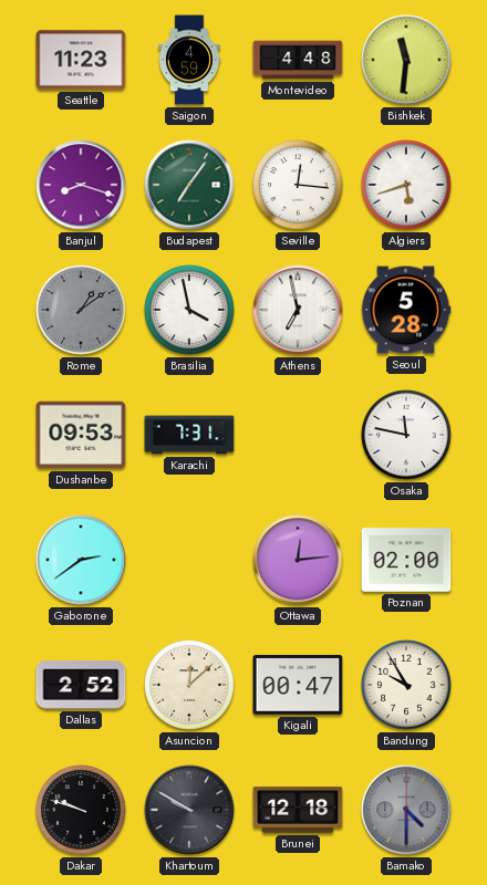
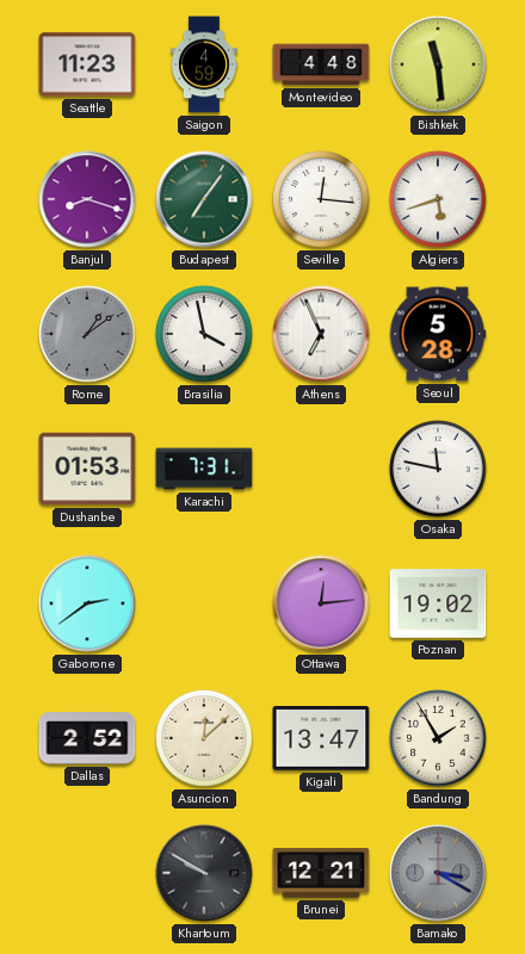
Bishkek: 11:31 -> 11:29 (438, 64)
Athens: 6:58 -> 6:56 (321, 334)
Dushanbe: 09:53 -> 01:53 (87, 469)
Poznan: 02:00 -> 19:02 (438, 603)
Kigali: 00:47 -> 13:47 (321, 739)
Bandung: 9:55 -> 1:55 (438, 738)
Dakar: 9:48 -> none (81, 810)
Brunei: 12:18 -> 12:21 (321, 873)
Bamako: 4:30 -> 3:20 (438, 873)
